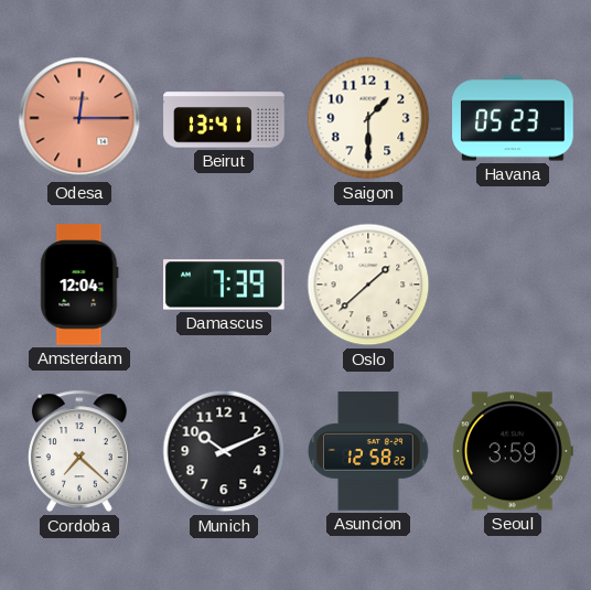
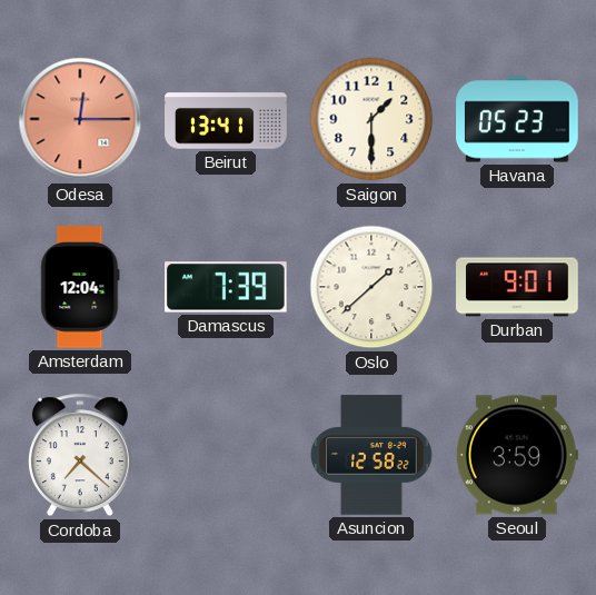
Durban: none -> 9:01 (517, 287)
Munich: 10:11 -> none (224, 451)
